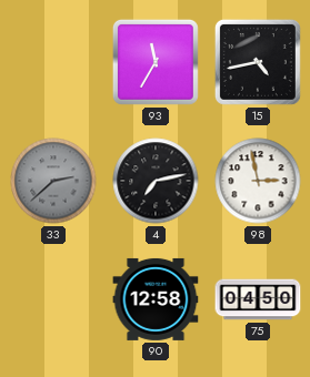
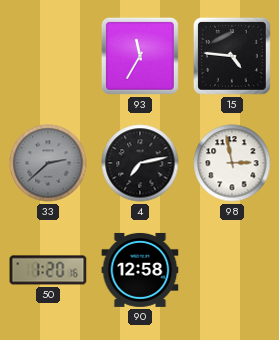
15: 4:43 -> 4:46 (232, 56)
50: none -> 1:20 (48, 270)
75: 04:50 -> none (258, 299)
